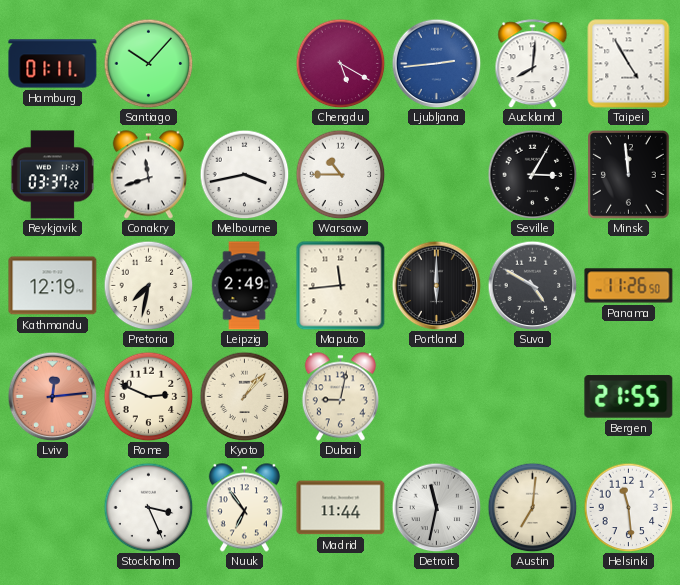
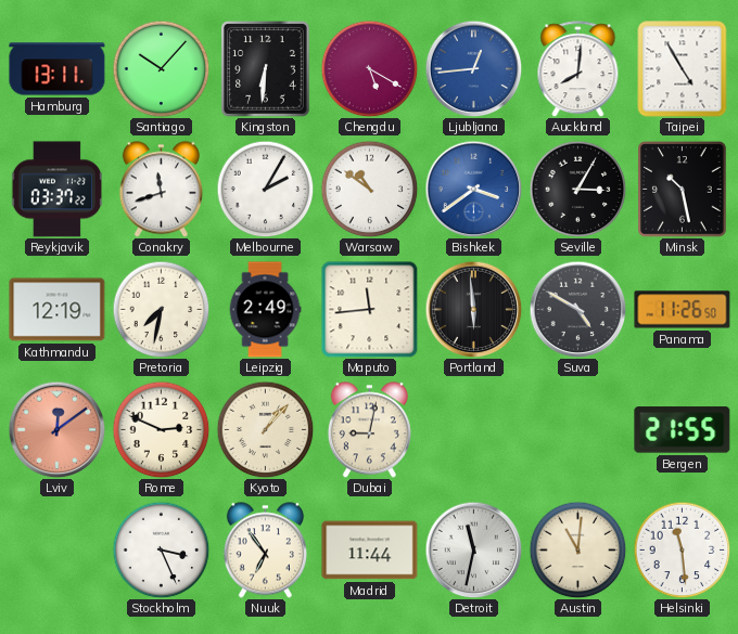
Hamburg: 01:11 -> 13:11 (58, 69)
Kingston: none -> 6:31 (266, 69)
Ljubljana: 2:44 -> 12:44 (473, 68)
Melbourne: 3:43 -> 2:05 (265, 189)
Warsaw: 10:45 -> 10:51 (369, 189)
Bishkek: none -> 3:39 (473, 189)
Minsk: 11:59 -> 10:28 (683, 190)
Portland: 6:00 -> 5:59 (473, 309)
Lviv: 12:14 -> 12:09 (56, 429)
Austin: 7:01 -> 11:01 (577, 549)
